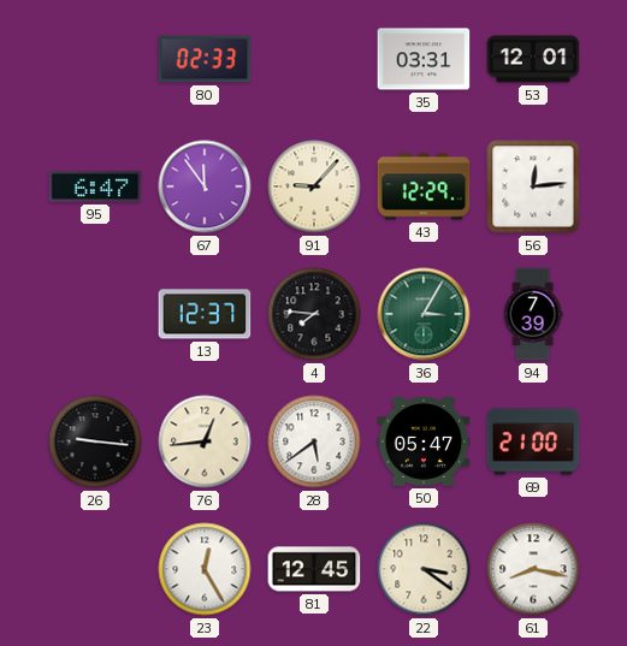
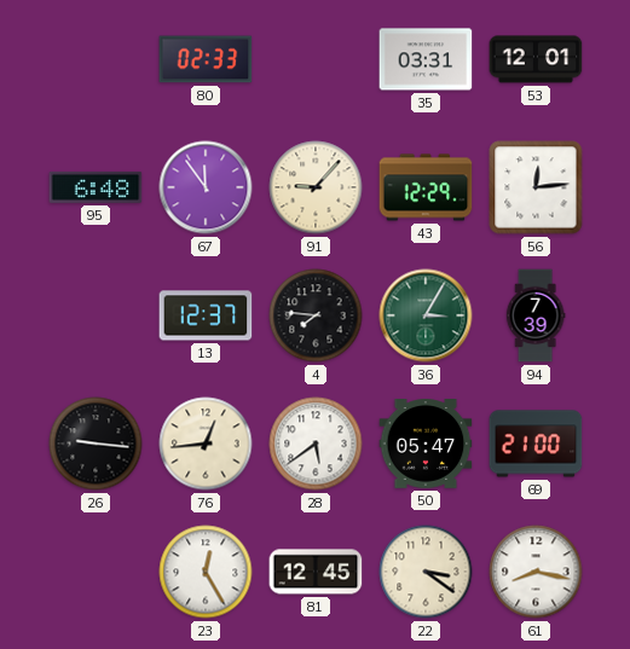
95: 6:47 -> 6:48 (96, 187)
